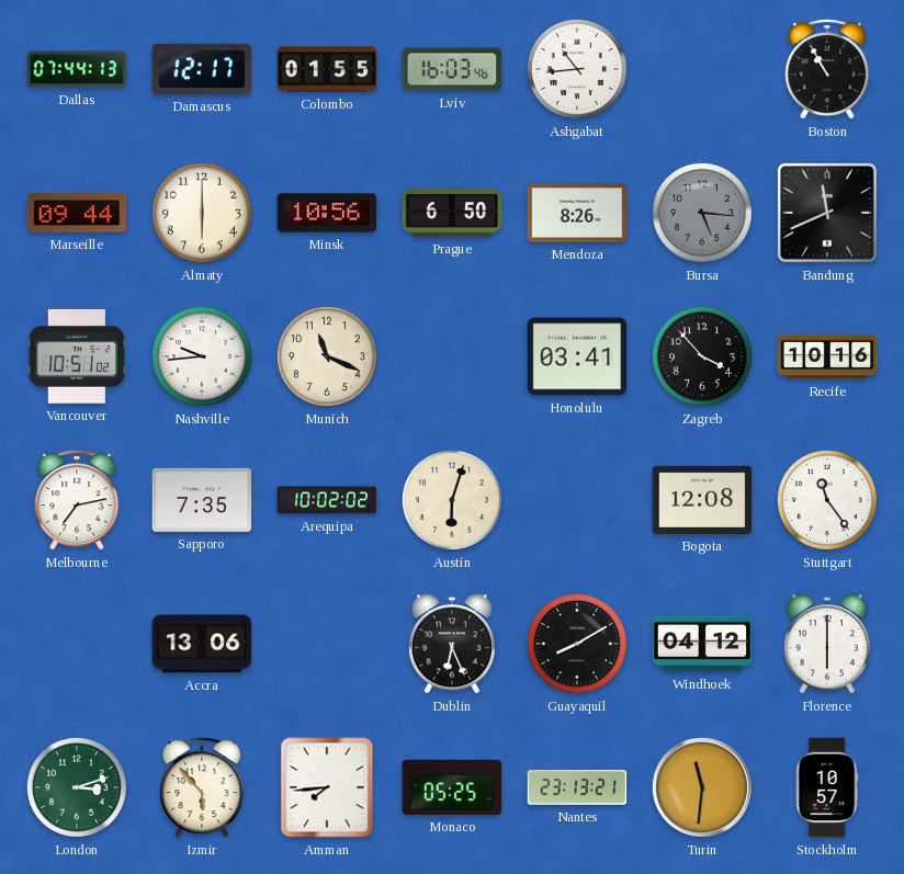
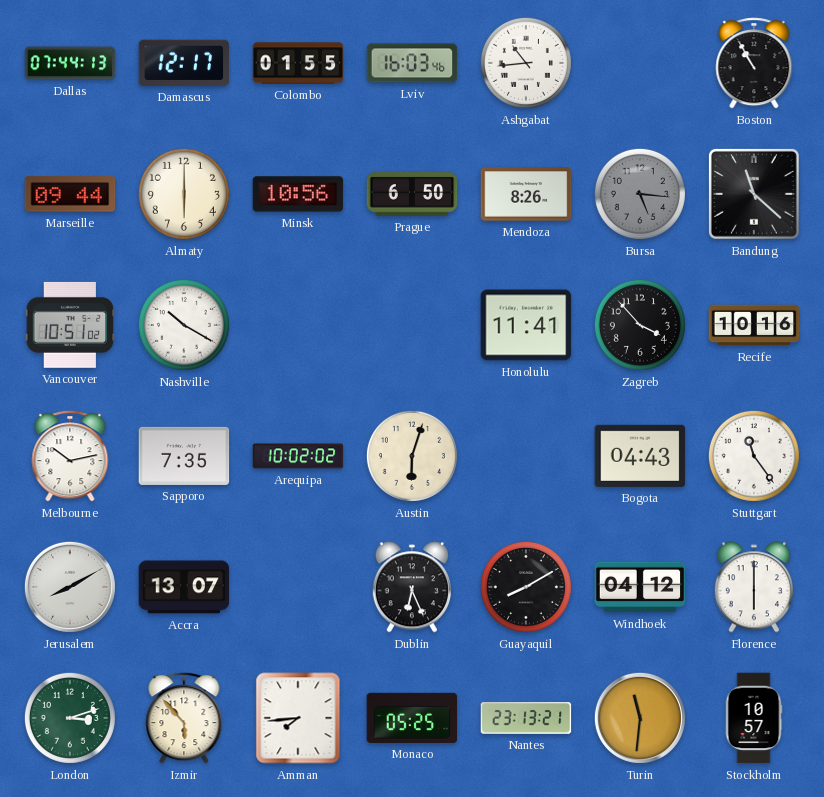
Bandung: 11:41 -> 11:22 (754, 194)
Nashville: 9:44 -> 10:20 (184, 325)
Munich: 11:19 -> none (327, 356)
Honolulu: 03:41 -> 11:41 (526, 325)
Melbourne: 7:13 -> 10:13 (70, 456)
Bogota: 12:08 -> 04:43 (640, 456)
Jerusalem: none -> 8:10 (70, 587)
Accra: 13:06 -> 13:07 (184, 587)
